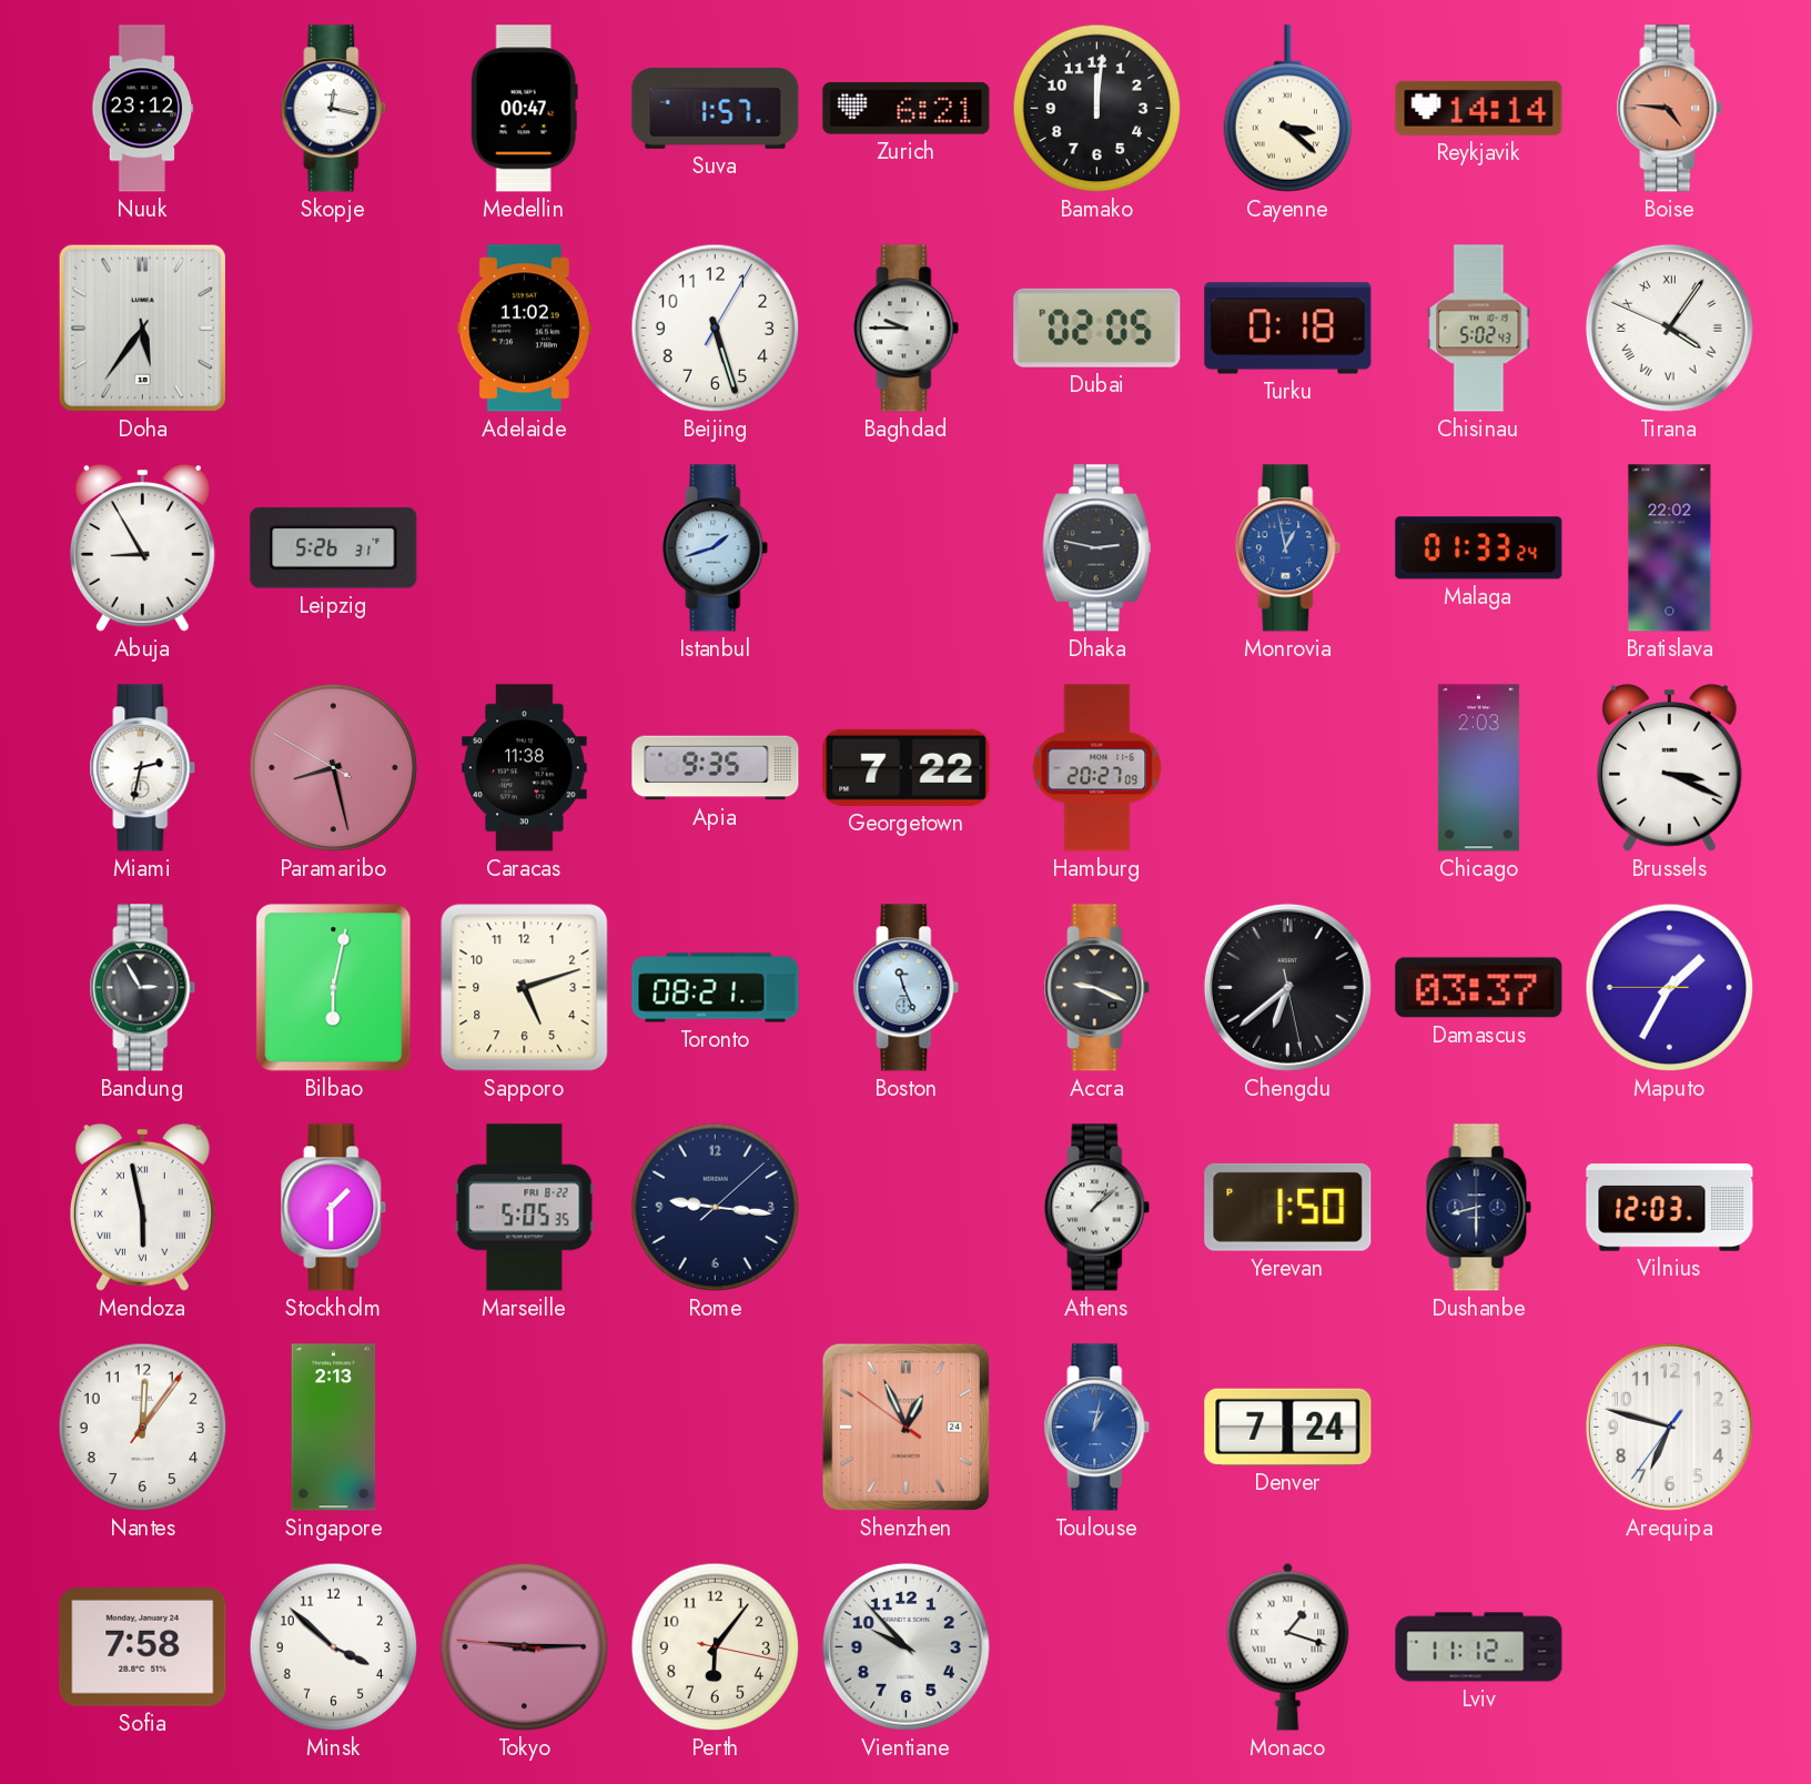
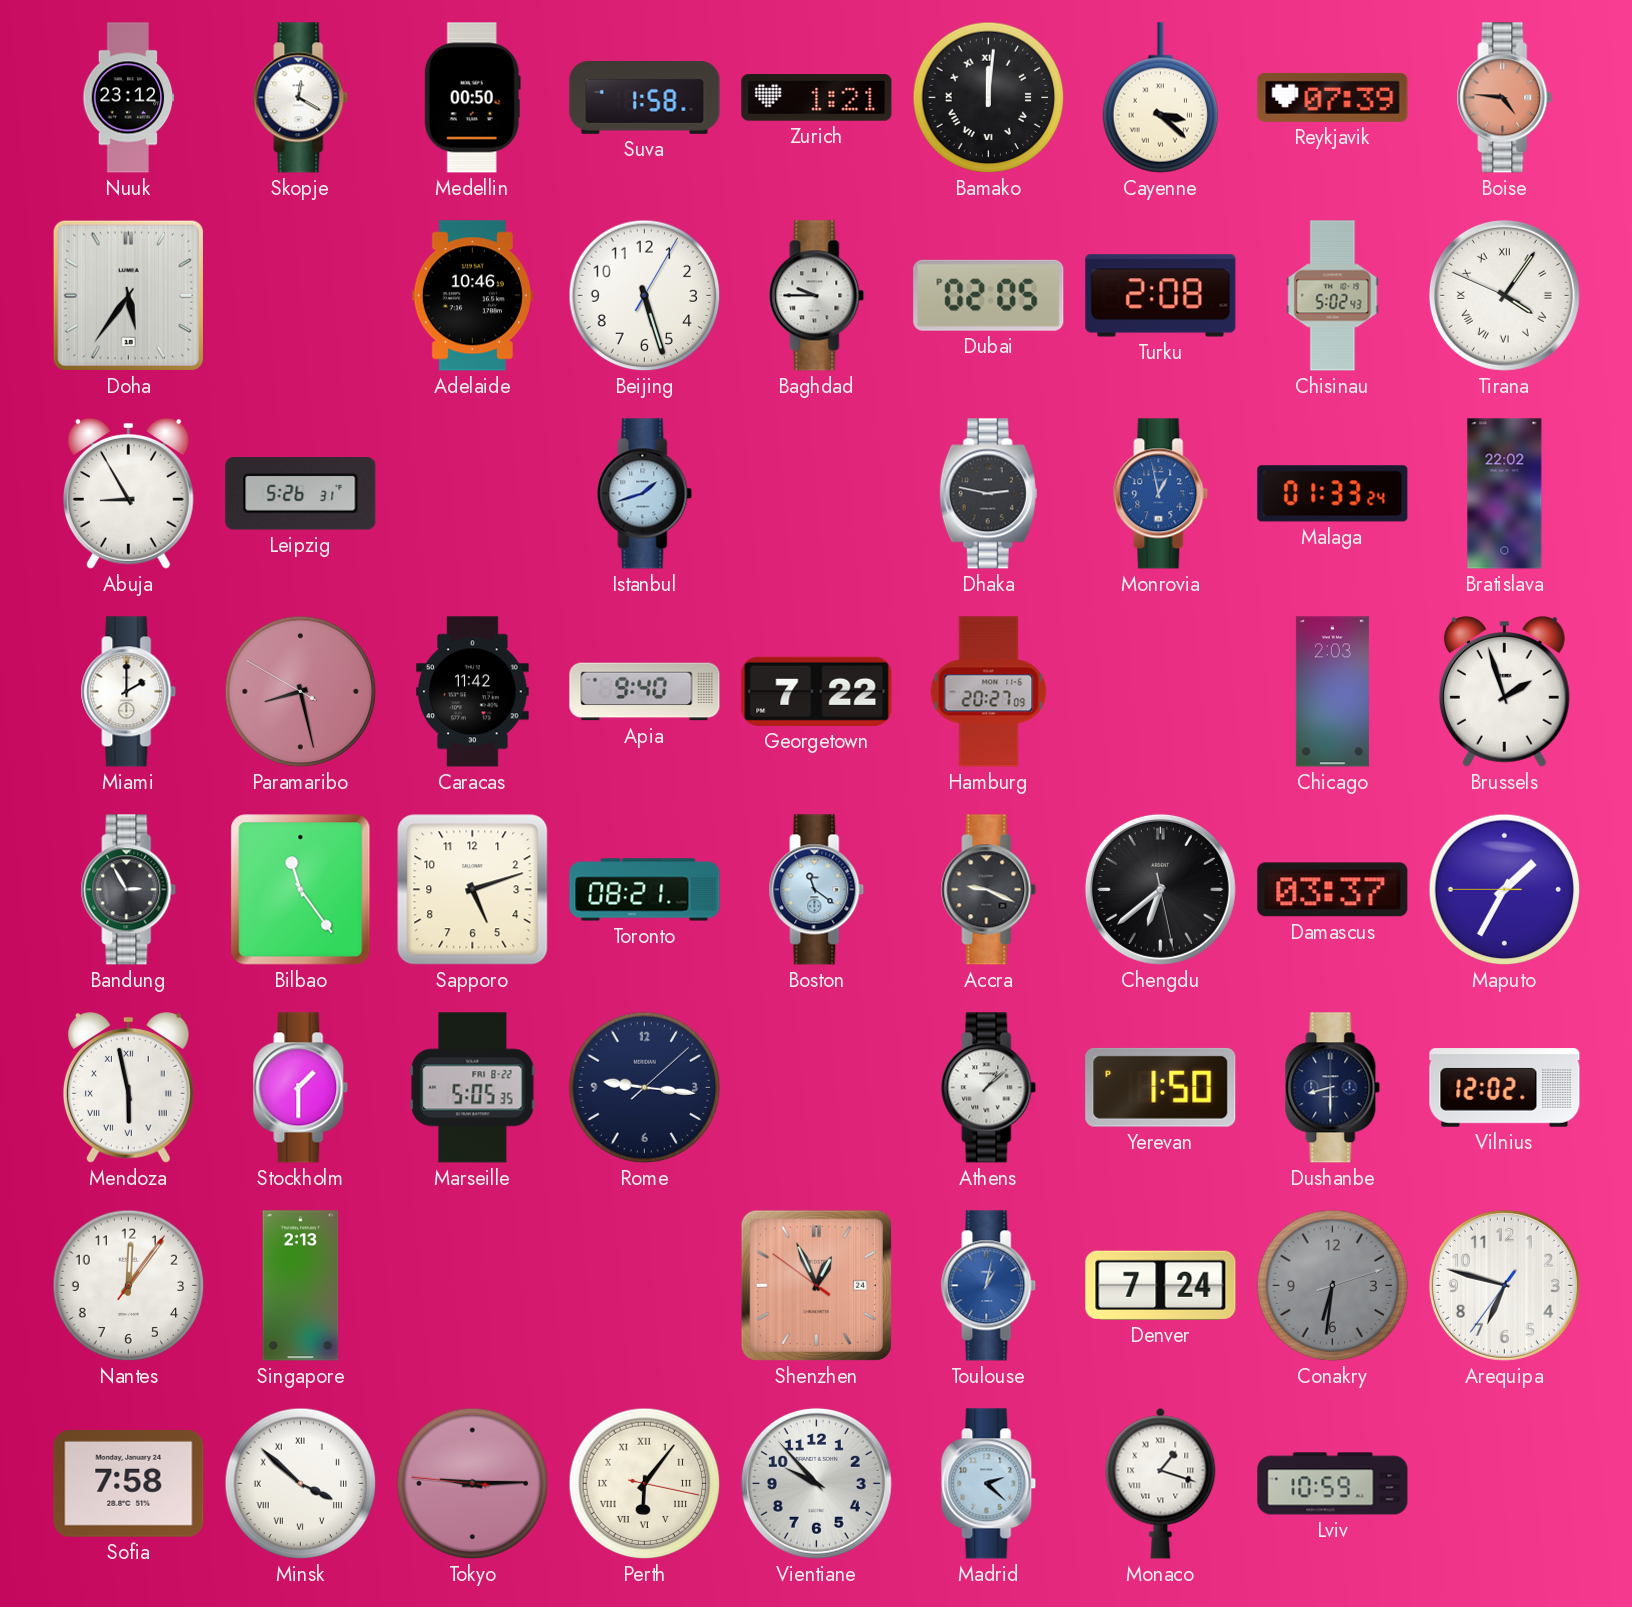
Skopje: 12:17 -> 12:20 (301, 98)
Medellin: 00:47 -> 00:50 (472, 98)
Suva: 1:57 -> 1:58 (645, 97)
Zurich: 6:21 -> 1:21 (817, 98)
Bamako numerals: Arabic -> Roman (989, 98)
Reykjavik: 14:14 -> 07:39 (1333, 97)
Adelaide: 11:02 -> 10:46 (472, 296)
Turku: 0:18 -> 2:08 (1161, 296)
Miami: 2:32 -> 2:00 (129, 692)
Caracas: 11:38 -> 11:42 (473, 692)
Apia: 9:35 -> 9:40 (645, 692)
Brussels: 3:19 -> 1:57 (1504, 692)
Bilbao: 6:02 -> 11:24 (301, 890)
Boston: 11:26 -> 11:21 (817, 890)
Vilnius: 12:03 -> 12:02 (1505, 1088)
Conakry: none -> 6:31 (1333, 1286)
Minsk numerals: Arabic -> Roman (301, 1484)
Perth numerals: Arabic -> Roman (645, 1484)
Madrid: none -> 2:22 (989, 1484)
Lviv: 11:12 -> 10:59 (1333, 1484)
